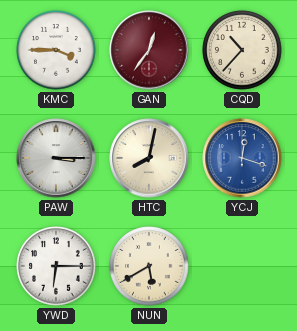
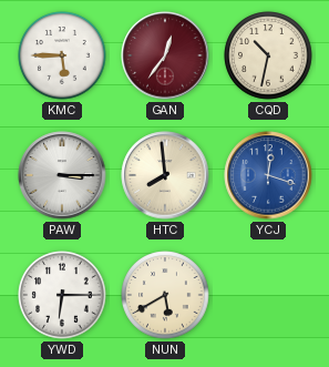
KMC: 3:45 -> 5:45 (62, 55)
CQD: 10:37 -> 10:32 (268, 55)
HTC: 8:02 -> 7:59 (165, 175)
